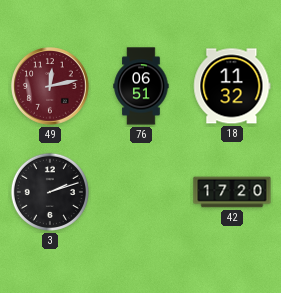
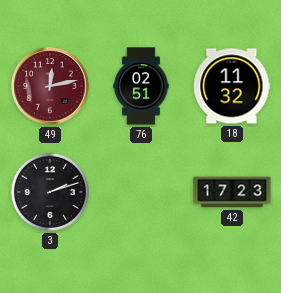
76: 06:51 -> 02:51 (141, 86)
42: 17:20 -> 17:23 (232, 192)
